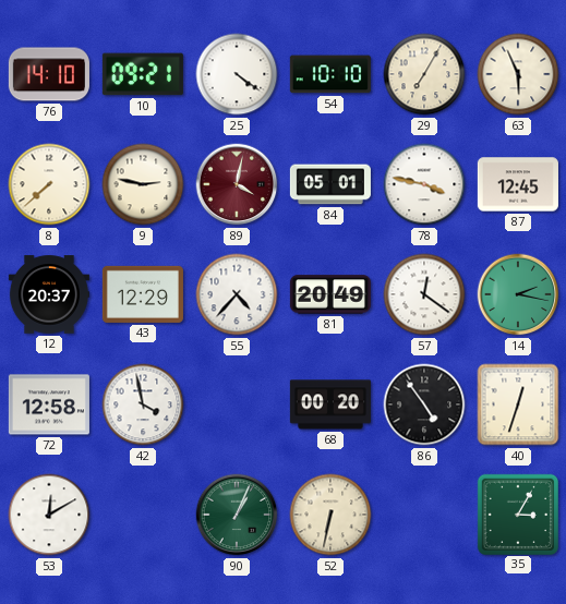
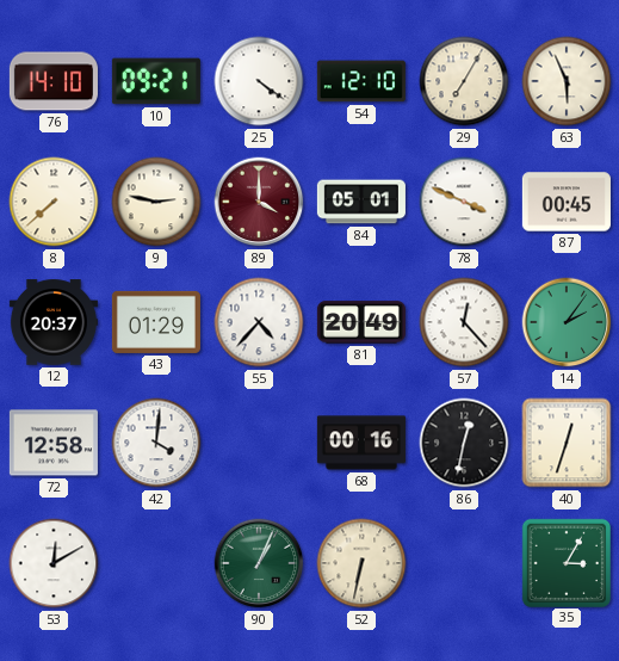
54: 10:10 -> 12:10 (361, 81)
89: 4:02 -> 4:00 (259, 202)
78: 3:47 -> 3:49 (464, 202)
87: 12:45 -> 00:45 (567, 202)
43: 12:29 -> 01:29 (156, 322)
57: 12:21 -> 12:23 (464, 322)
14: 2:17 -> 2:06 (567, 322)
42: 3:58 -> 4:01 (156, 443)
68: 00:20 -> 00:16 (361, 443)
86: 4:54 -> 12:32 (464, 443)
